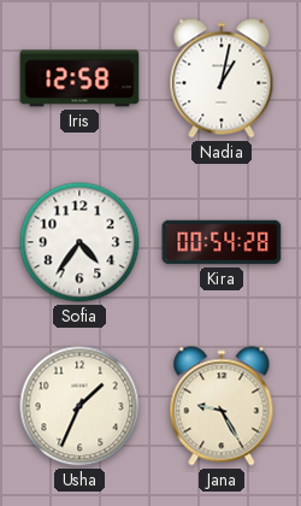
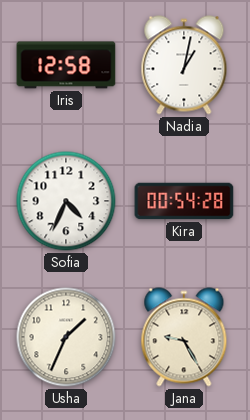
Sofia: 4:36 -> 4:34 (66, 201)
